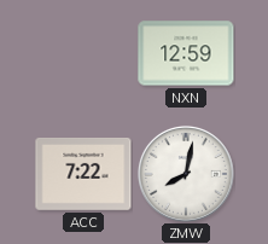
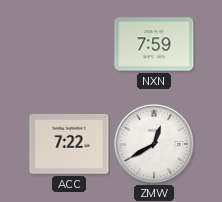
NXN: 12:59 -> 7:59 (154, 44)
ZMW: 8:02 -> 12:40 (154, 144)
